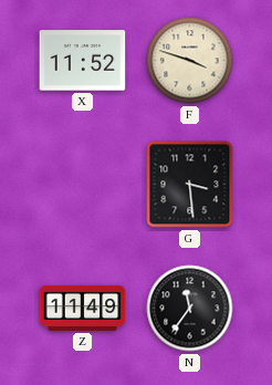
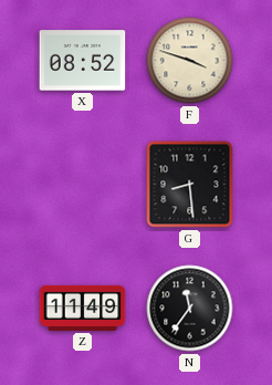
X: 11:52 -> 08:52 (83, 61)
G: 3:29 -> 8:29 (190, 185)
